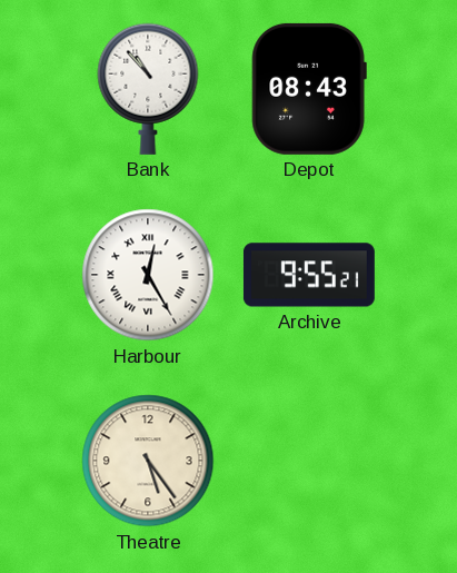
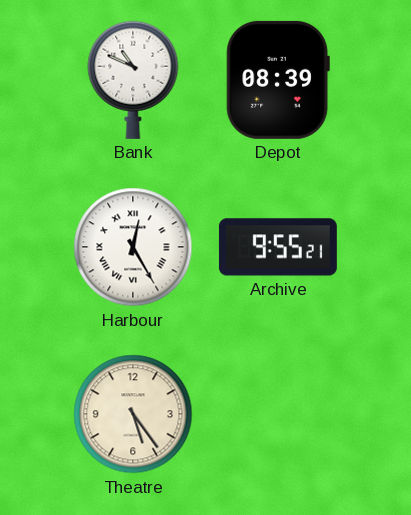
Bank: 10:53 -> 10:49 (133, 80)
Depot: 08:43 -> 08:39 (278, 80)
